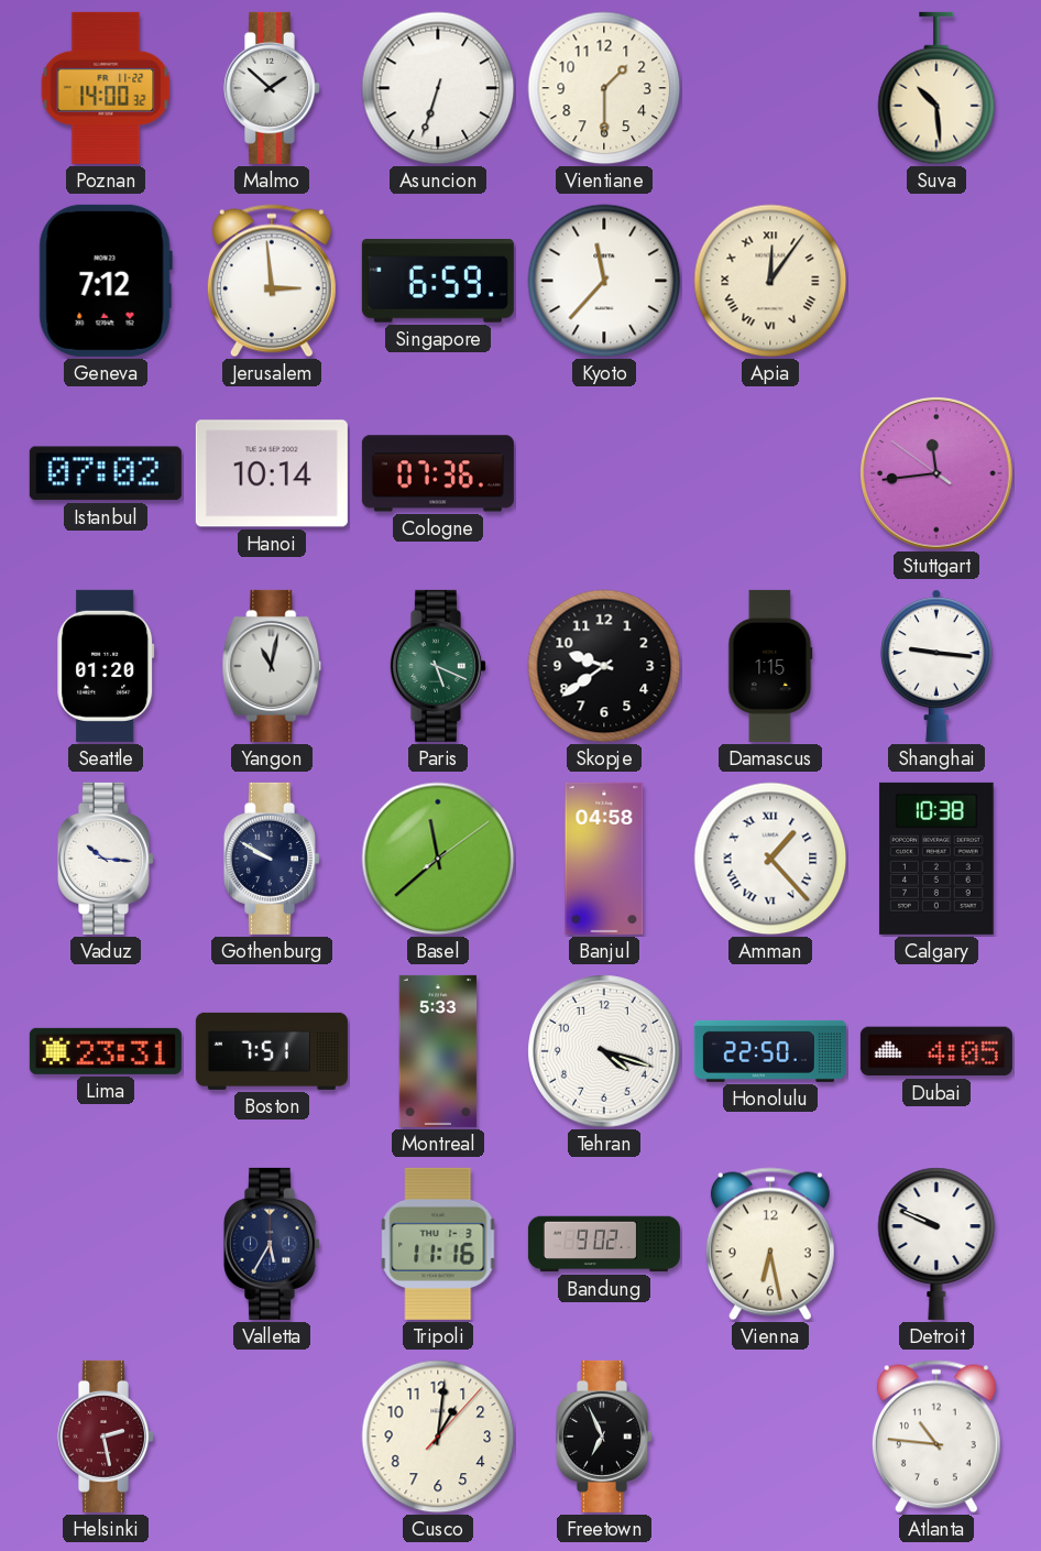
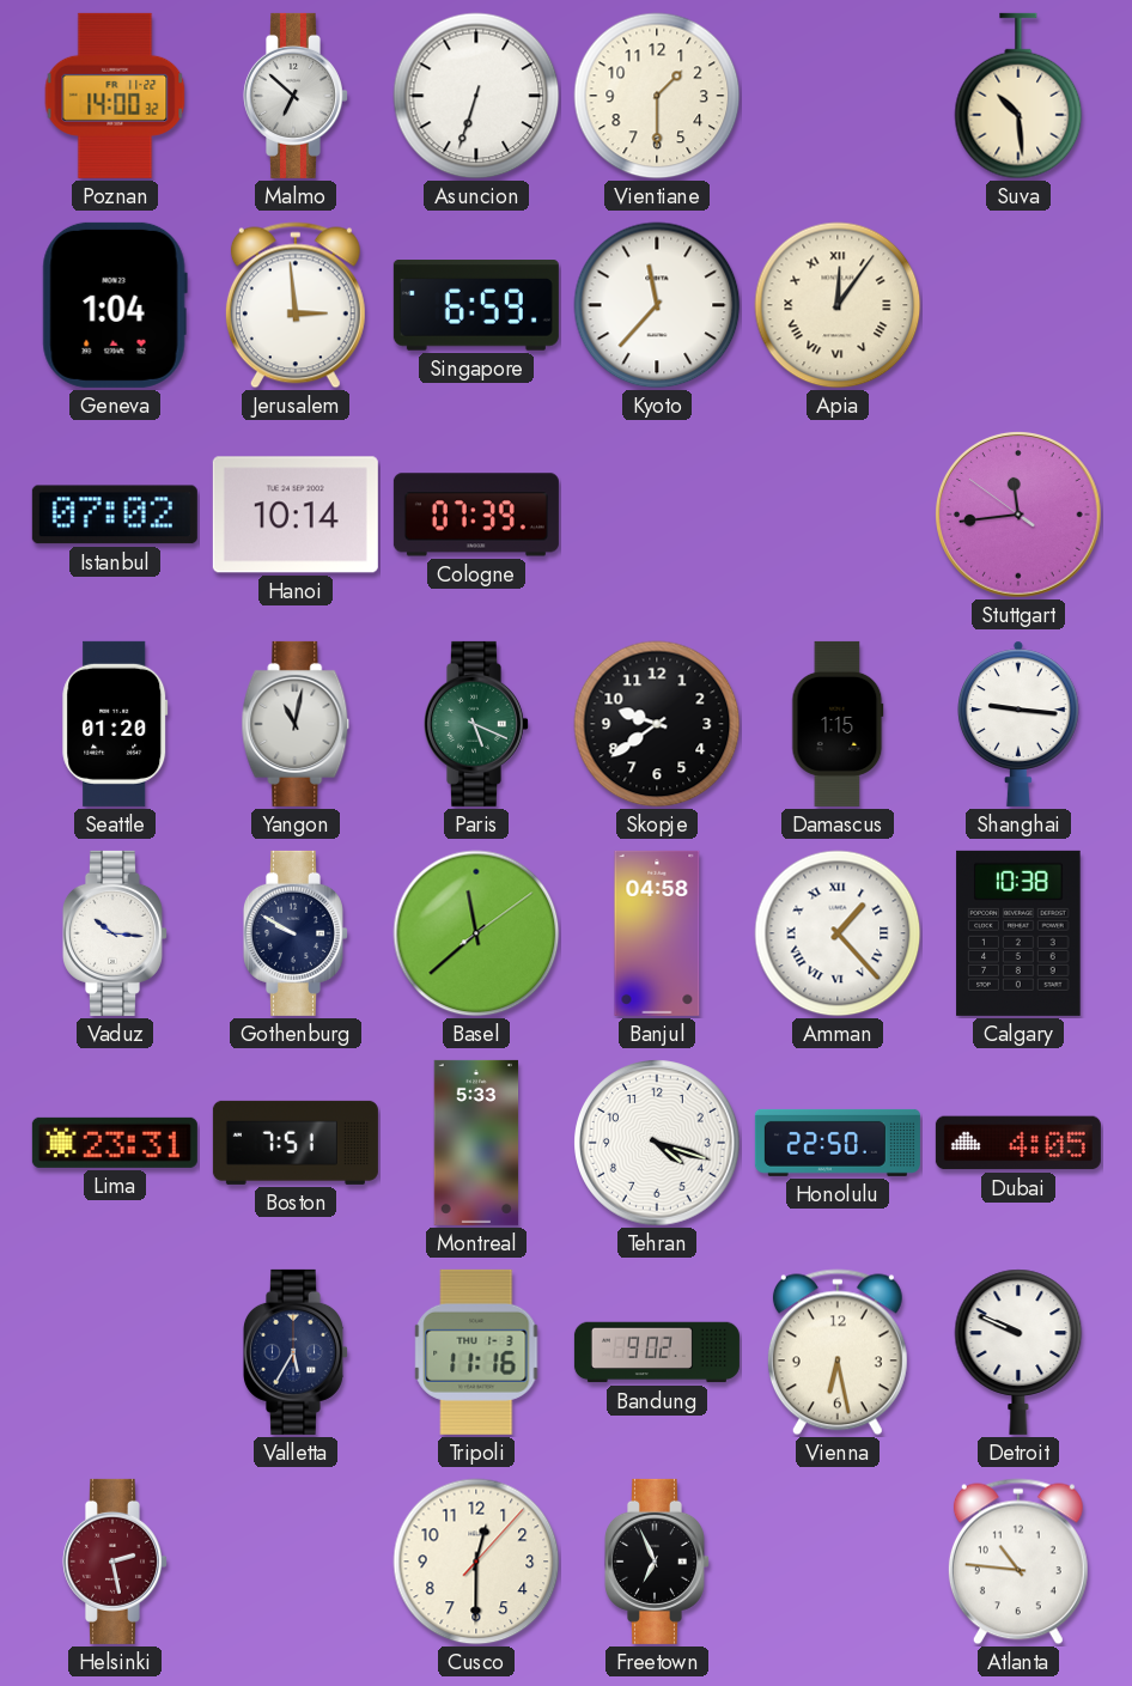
Malmo: 1:52 -> 6:52 (296, 96)
Geneva: 7:12 -> 1:04 (115, 305)
Cologne: 07:36 -> 07:39 (476, 515)
Cusco: 1:01 -> 12:30 (476, 1562)
